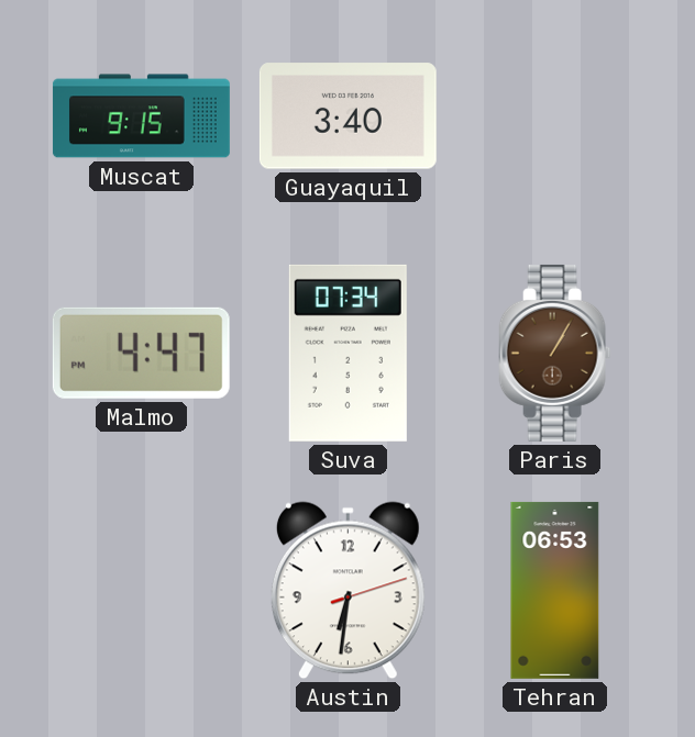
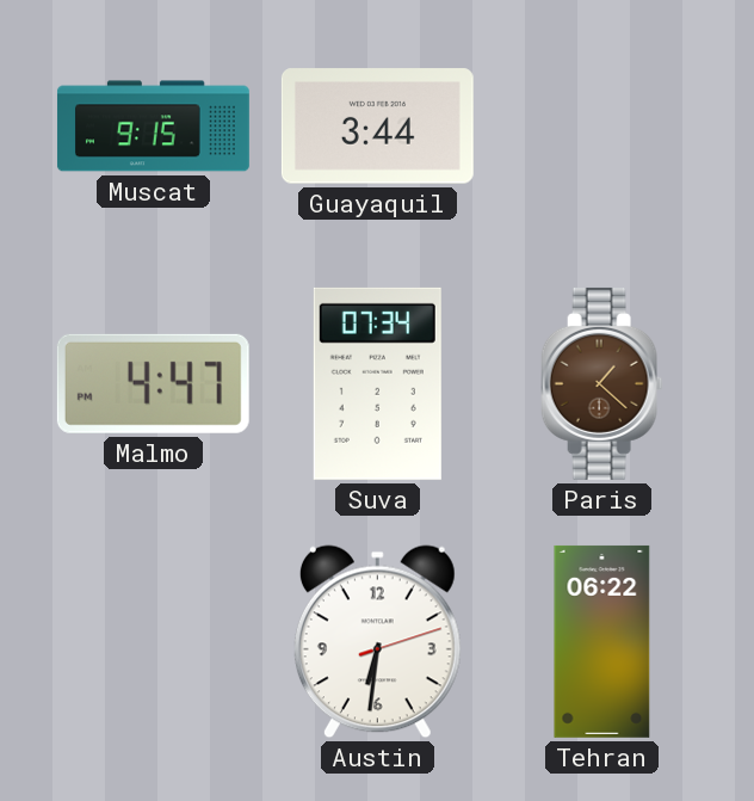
Guayaquil: 3:40 -> 3:44 (377, 127)
Paris: 1:05 -> 1:22 (602, 383)
Tehran: 06:53 -> 06:22 (602, 641)
